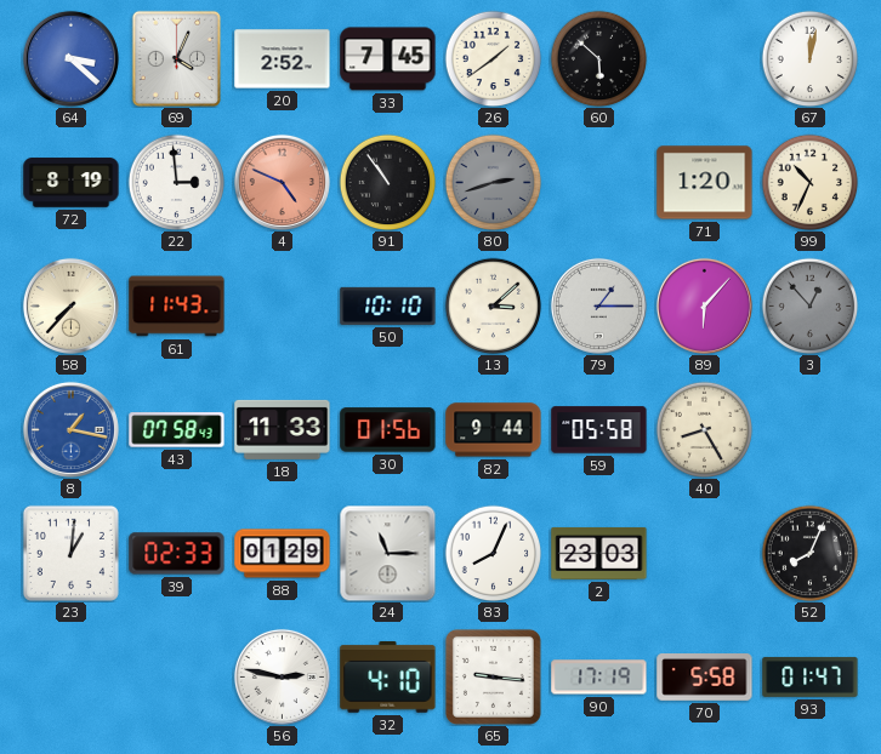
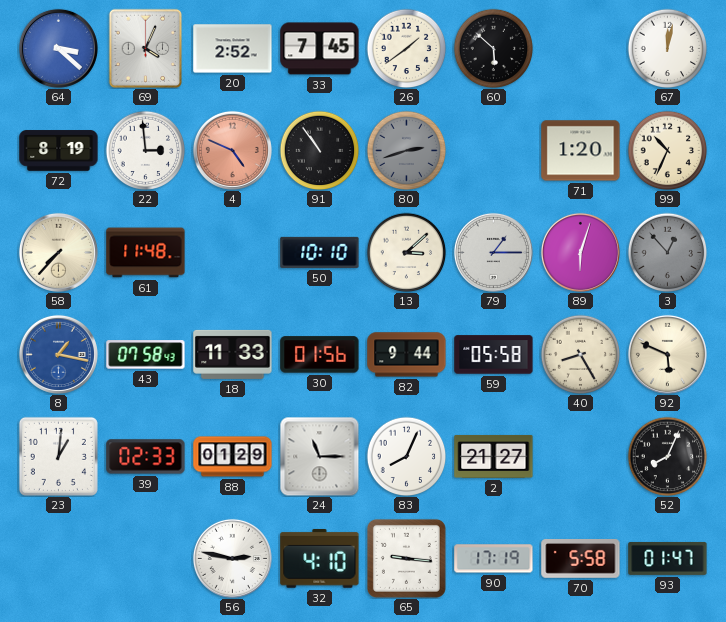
61: 11:43 -> 11:48 (146, 253)
89: 6:07 -> 6:03 (580, 252)
92: none -> 5:49 (667, 354)
2: 23:03 -> 21:27 (494, 456)
